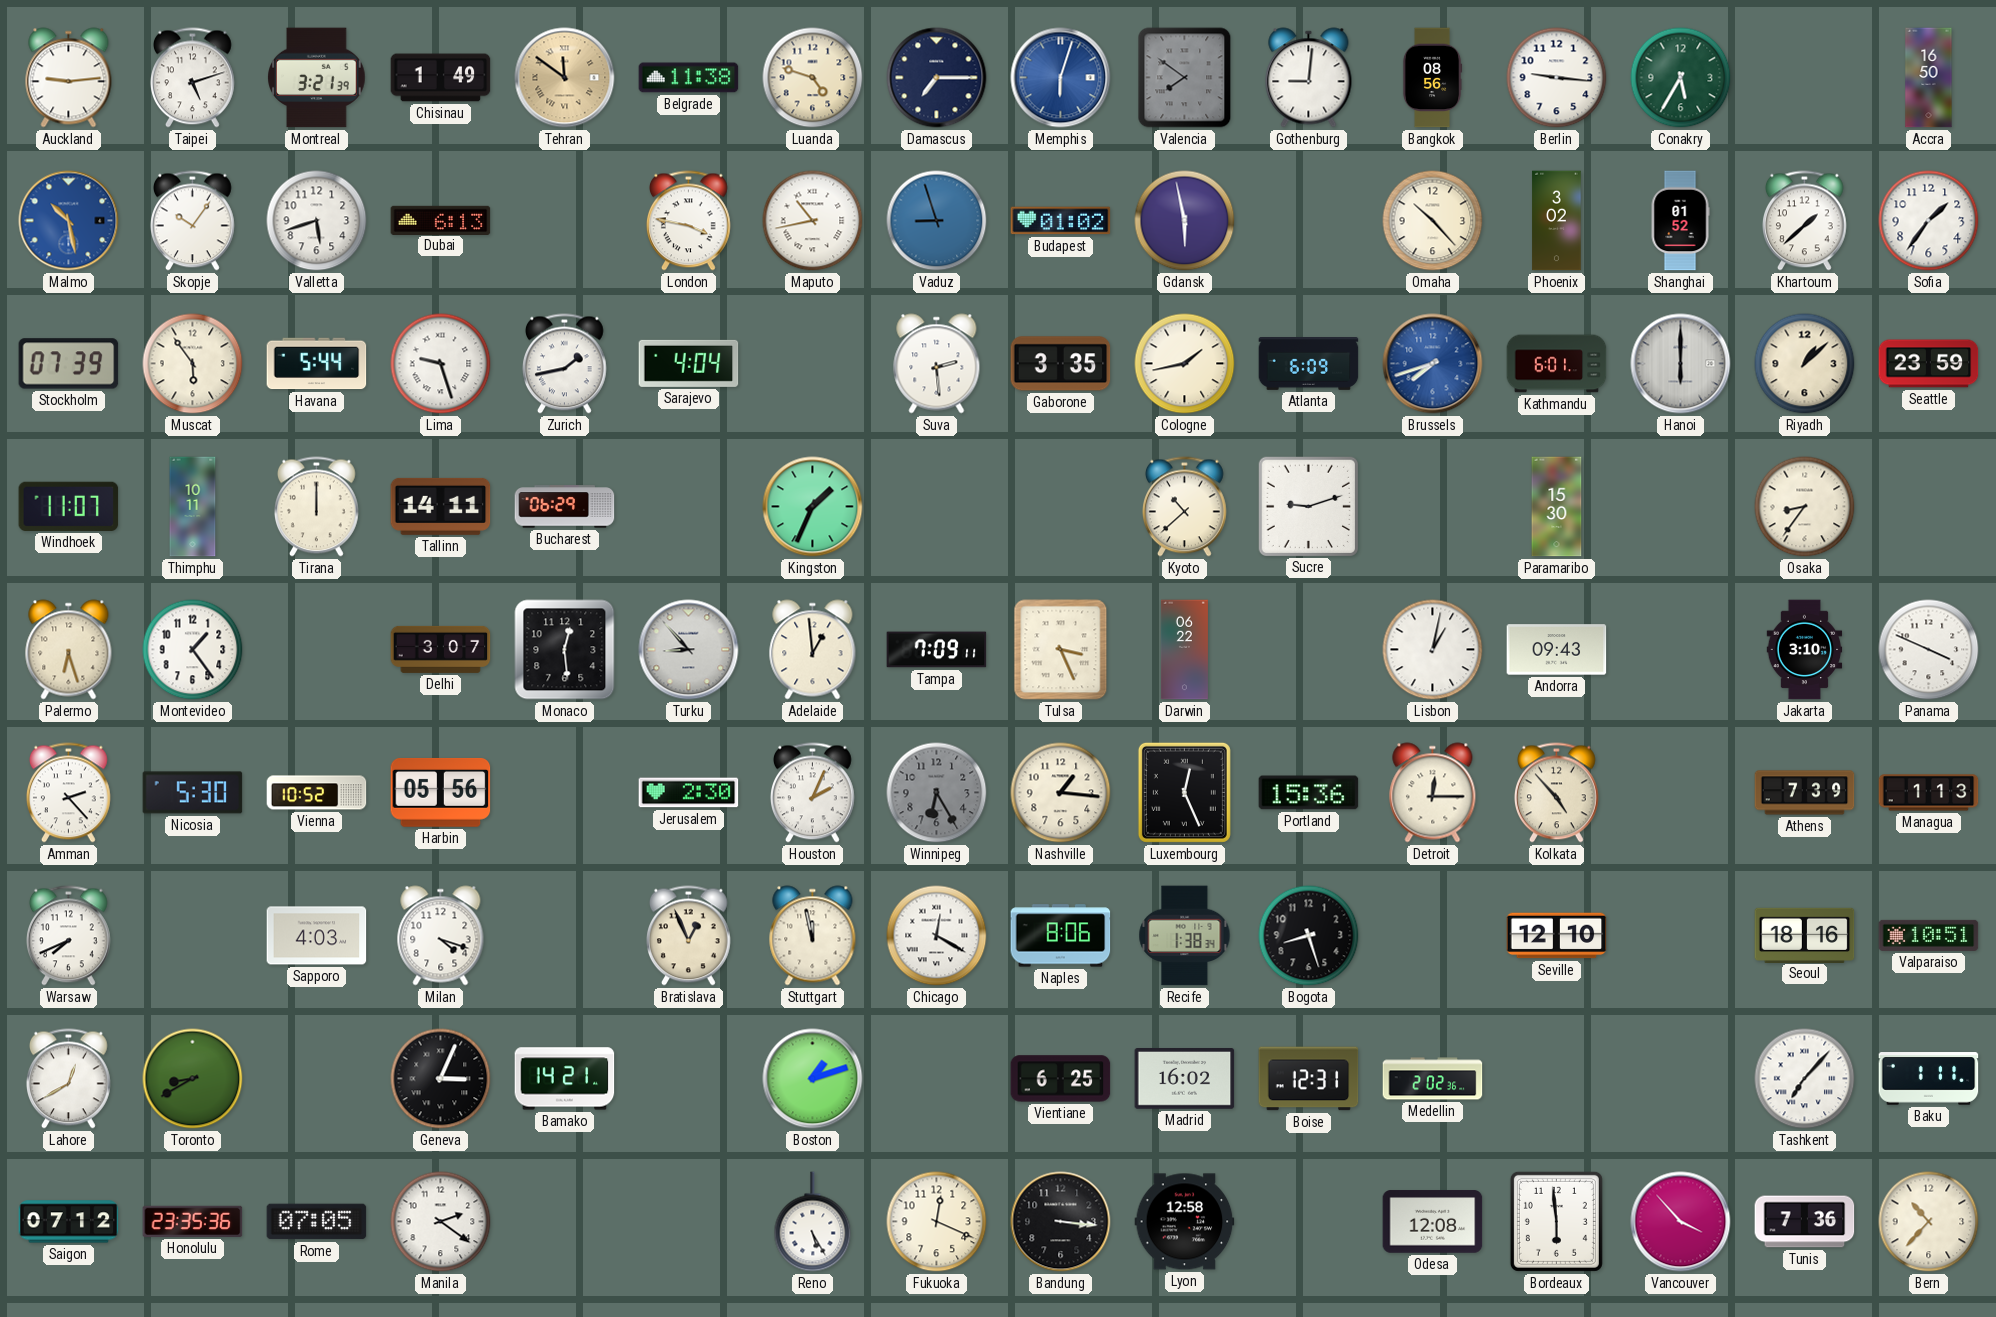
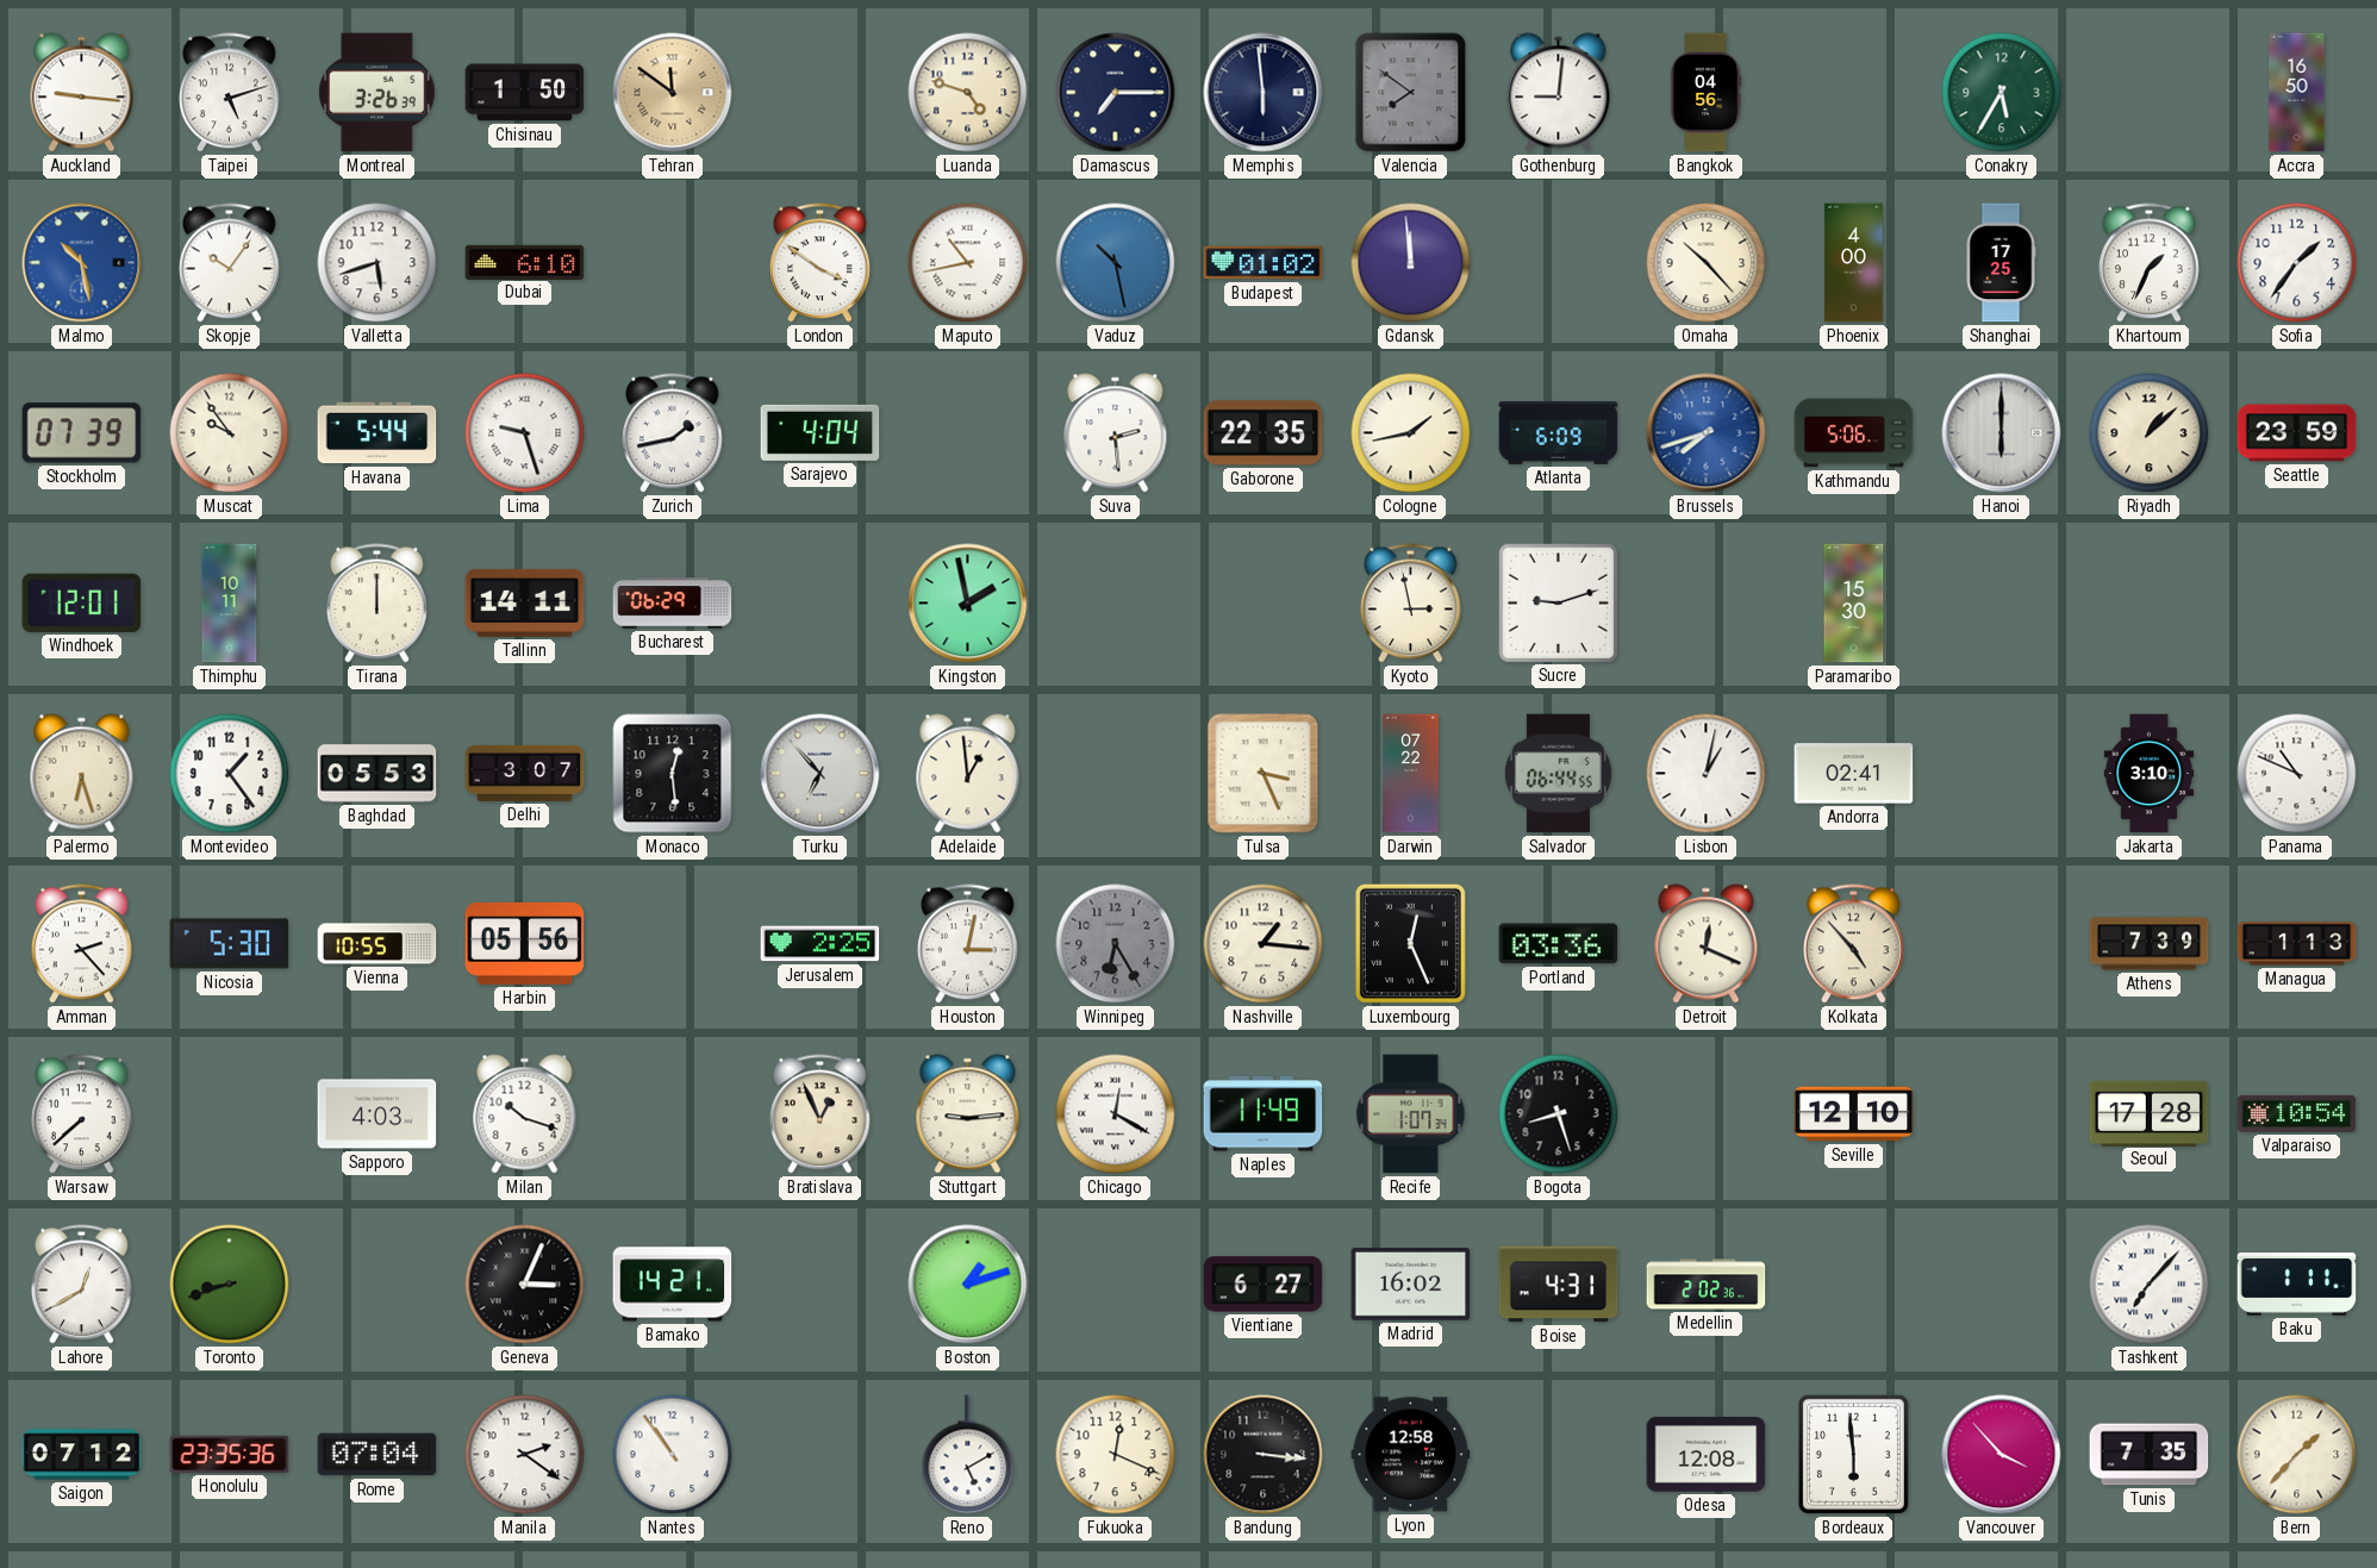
Auckland: 9:14 -> 9:16 (82, 93)
Montreal: 3:21 -> 3:26 (378, 93)
Chisinau: 1:49 -> 1:50 (525, 93)
Belgrade: 11:38 -> none (689, 78)
Memphis: 6:03 -> 5:59 (1264, 93)
Memphis dial: blue -> navy (1264, 93)
Bangkok: 08:56 -> 04:56 (1705, 93)
Berlin: 9:16 -> none (1557, 78)
Dubai: 6:13 -> 6:10 (525, 262)
London: 3:47 -> 3:51 (821, 263)
Vaduz: 8:57 -> 10:28 (1116, 263)
Gdansk: 5:58 -> 11:59 (1411, 263)
Phoenix: 3:02 -> 4:00 (1854, 263)
Shanghai: 01:52 -> 17:25 (2001, 263)
Khartoum: 1:38 -> 1:34 (2150, 263)
Muscat: 5:54 -> 9:54 (230, 433)
Gaborone: 3:35 -> 22:35 (1264, 433)
Kathmandu: 6:01 -> 5:06 (1854, 433)
Windhoek: 11:07 -> 12:01 (82, 602)
Kingston: 1:34 -> 1:58 (968, 604)
Kyoto: 10:38 -> 2:58 (1411, 604)
Osaka: 8:36 -> none (1805, 507)
Baghdad: none -> 05:53 (378, 774)
Turku: 8:53 -> 6:53 (821, 774)
Tampa: 7:09 -> none (937, 650)
Darwin: 06:22 -> 07:22 (1410, 774)
Salvador: none -> 06:44 (1558, 774)
Andorra: 09:43 -> 02:41 (1854, 774)
Panama: 3:49 -> 10:49 (2297, 774)
Vienna: 10:52 -> 10:55 (378, 944)
Jerusalem: 2:30 -> 2:25 (821, 944)
Houston: 2:04 -> 3:02 (968, 944)
Portland: 15:36 -> 03:36 (1559, 944)
Detroit: 12:15 -> 12:19 (1707, 944)
Warsaw: 7:41 -> 7:38 (82, 1114)
Milan: 4:18 -> 10:18 (525, 1114)
Stuttgart: 11:58 -> 9:14 (968, 1114)
Naples: 8:06 -> 11:49 (1264, 1114)
Recife: 1:38 -> 1:07 (1411, 1114)
Seoul: 18:16 -> 17:28 (2150, 1113)
Valparaiso: 10:51 -> 10:54 (2297, 1113)
Toronto: 8:40 -> 8:42 (230, 1285)
Vientiane: 6:25 -> 6:27 (1264, 1285)
Boise: 12:31 -> 4:31 (1559, 1285)
Rome: 07:05 -> 07:04 (378, 1455)
Nantes: none -> 10:54 (673, 1455)
Reno: 5:25 -> 5:10 (968, 1455)
Tunis: 7:36 -> 7:35 (2150, 1455)
Bern: 10:37 -> 1:37 (2297, 1455)
